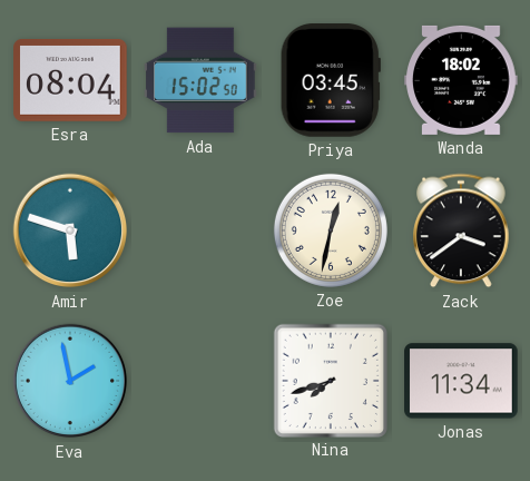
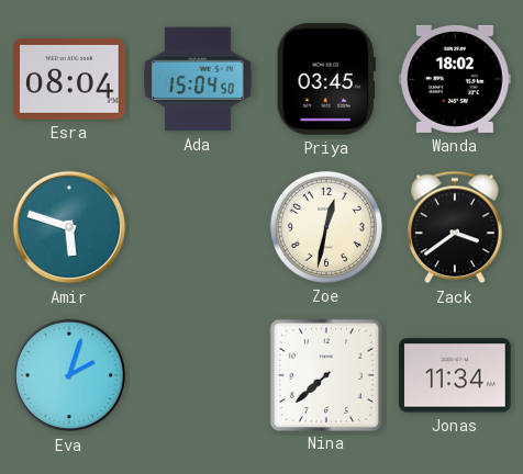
Ada: 15:02 -> 15:04 (198, 79)
Eva: 1:58 -> 2:03 (69, 375)
Nina: 7:42 -> 7:38 (326, 374)
